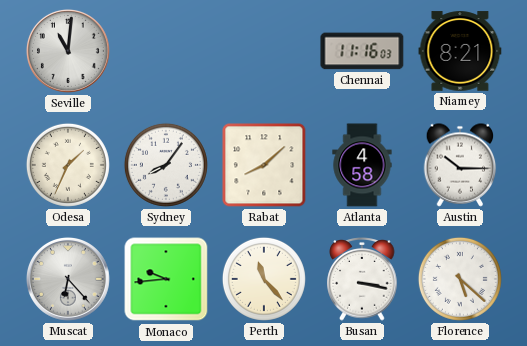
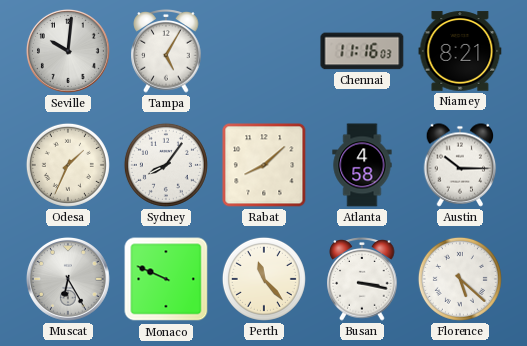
Seville: 11:01 -> 10:01 (68, 51)
Tampa: none -> 5:05 (166, 51)
Muscat: 6:23 -> 6:25 (68, 279)
Monaco: 9:44 -> 9:49 (166, 279)
